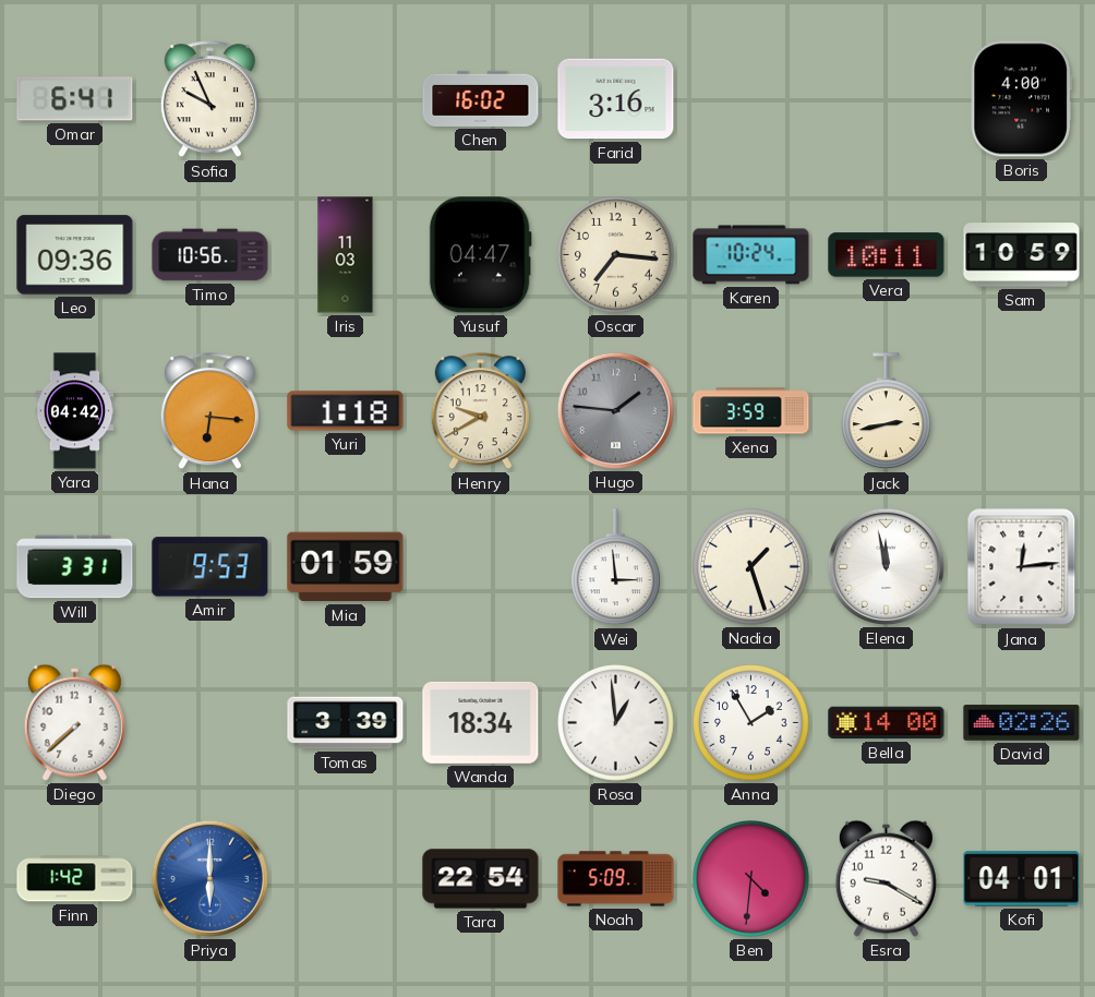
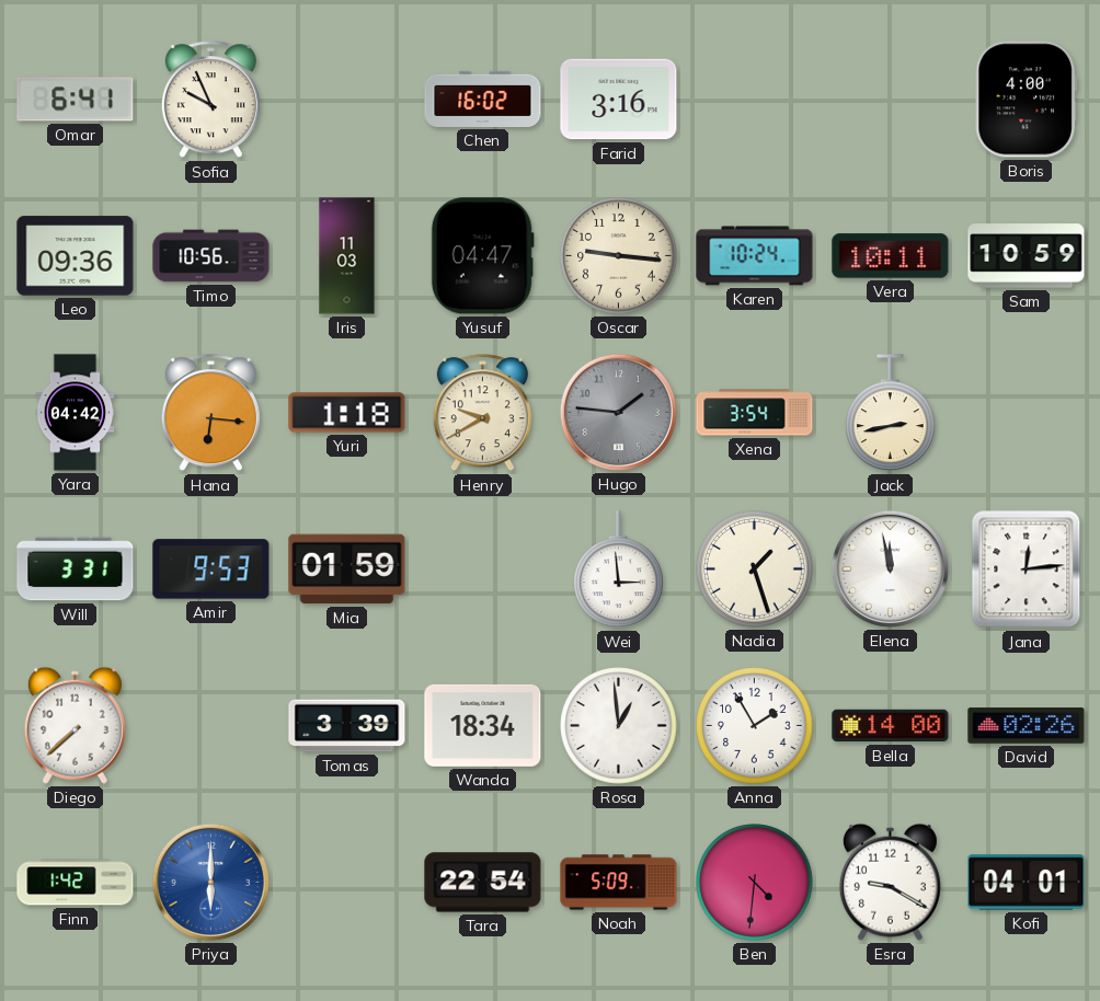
Oscar: 7:16 -> 9:16 (619, 256)
Xena: 3:59 -> 3:54 (755, 413)
